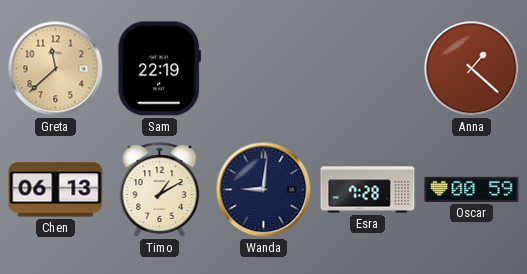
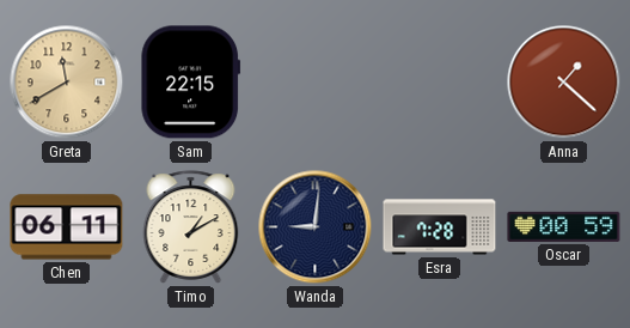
Greta: 11:38 -> 11:40 (67, 83)
Sam: 22:19 -> 22:15 (191, 83)
Chen: 06:13 -> 06:11 (67, 227)
